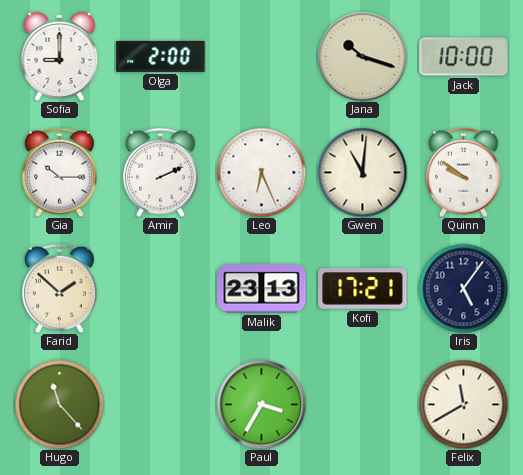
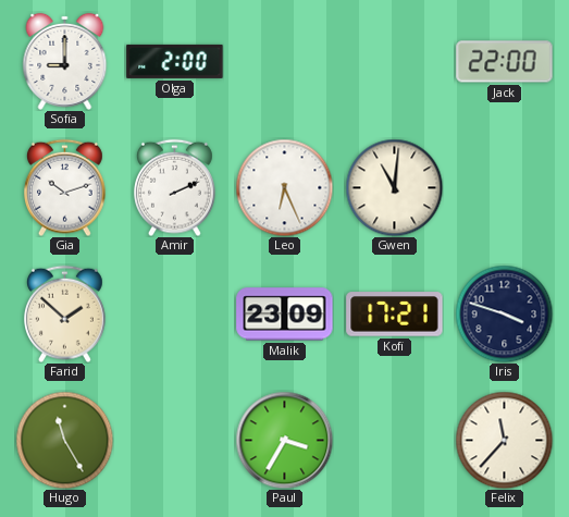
Jana: 10:18 -> none (362, 56)
Jack: 10:00 -> 22:00 (505, 62)
Gia: 10:15 -> 10:12 (65, 187)
Quinn: 9:51 -> none (464, 172)
Malik: 23:13 -> 23:09 (285, 315)
Iris: 5:06 -> 3:48 (504, 313)
Hugo: 11:23 -> 11:25 (64, 440)
Felix: 11:40 -> 11:37 (504, 440)
